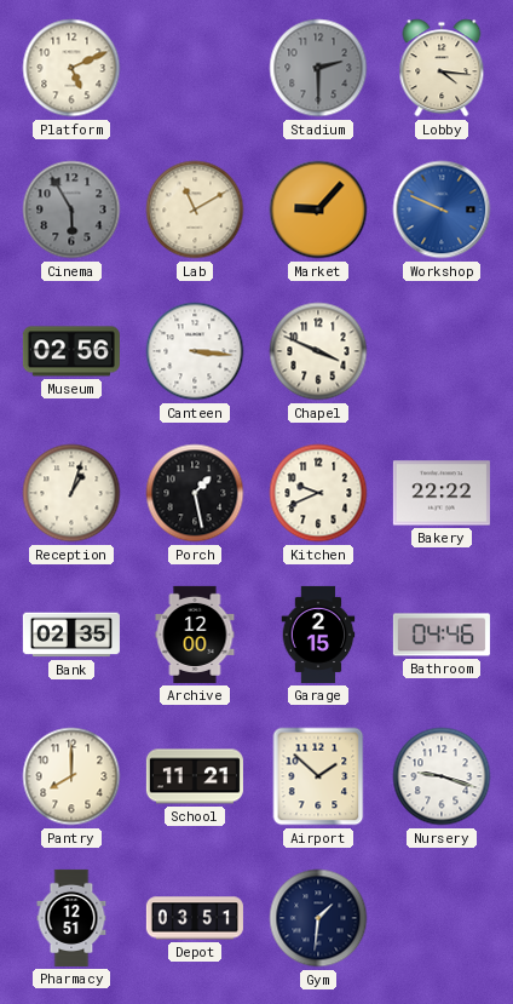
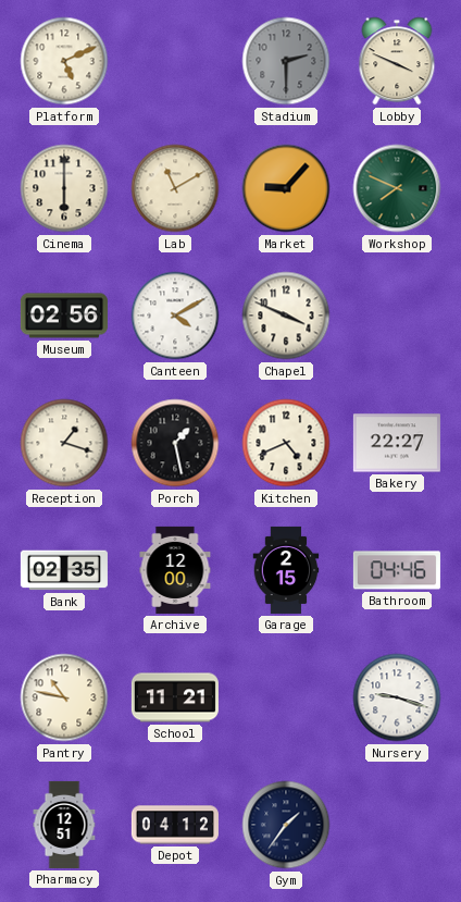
Lobby: 4:16 -> 3:49 (397, 61)
Cinema: 5:55 -> 6:00 (64, 188)
Cinema dial: grey -> cream (64, 188)
Workshop: 9:49 -> 7:49 (397, 188)
Workshop dial: blue -> green (397, 188)
Canteen: 3:16 -> 4:10 (175, 316)
Reception: 1:03 -> 1:18 (64, 443)
Kitchen: 9:41 -> 4:41 (286, 443)
Bakery: 22:22 -> 22:27 (397, 443)
Pantry: 8:00 -> 10:47 (64, 697)
Airport: 1:52 -> none (318, 776)
Depot: 03:51 -> 04:12 (175, 825)
Gym: 1:31 -> 1:36 (286, 825)
